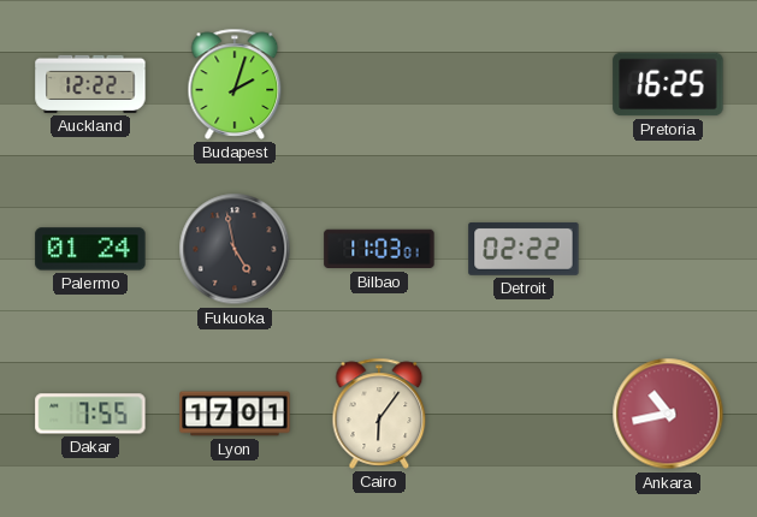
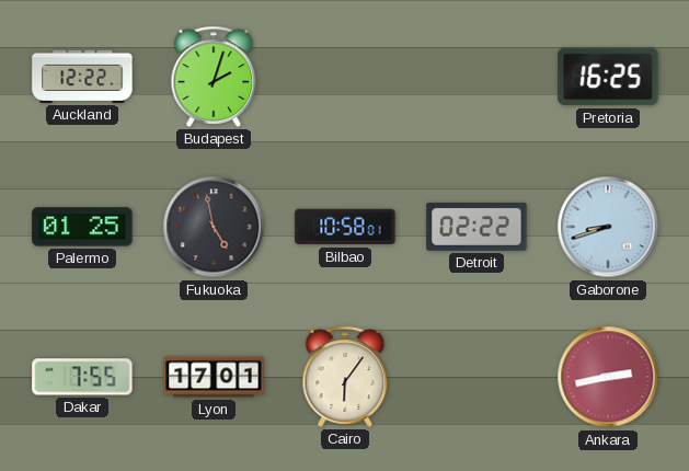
Palermo: 01:24 -> 01:25 (82, 227)
Bilbao: 11:03 -> 10:58 (345, 227)
Gaborone: none -> 8:42 (608, 227)
Ankara: 10:43 -> 2:43 (608, 377)
